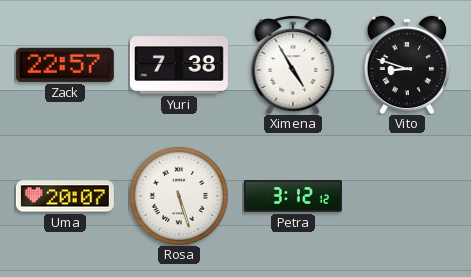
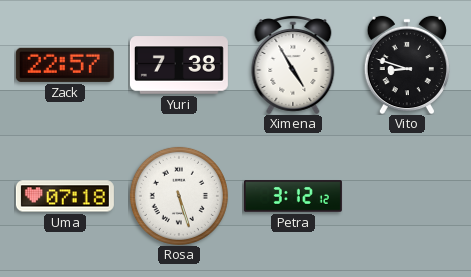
Uma: 20:07 -> 07:18 (65, 196)
